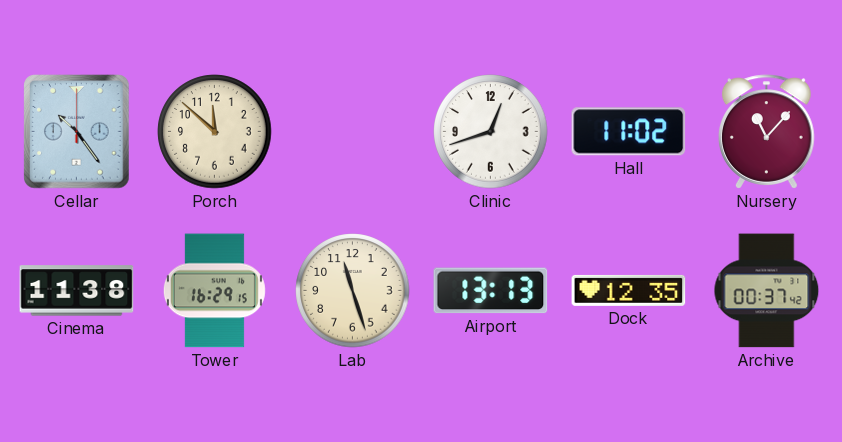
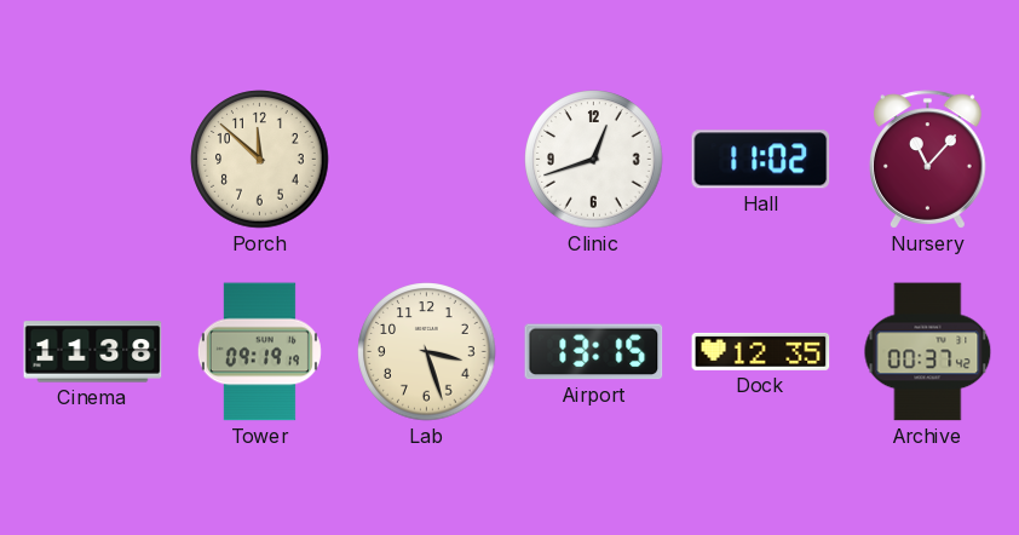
Cellar: 10:24 -> none (77, 132)
Tower: 16:29 -> 09:19 (259, 352)
Lab: 11:27 -> 3:27 (427, 352)
Airport: 13:13 -> 13:15 (594, 352)
